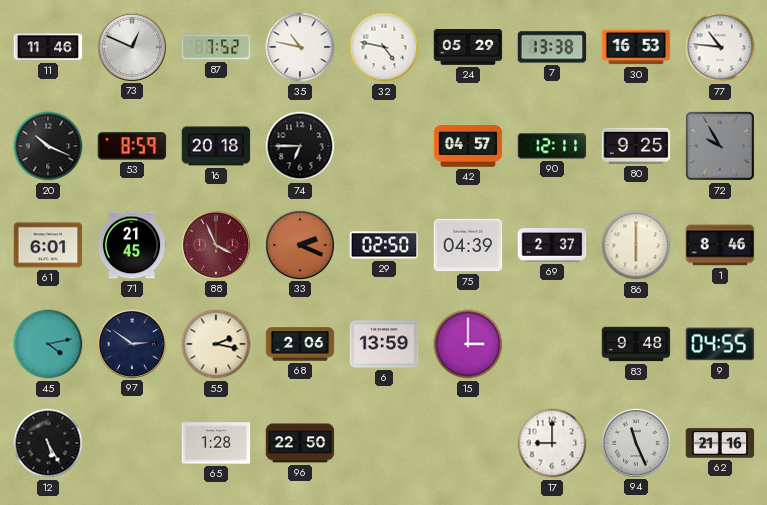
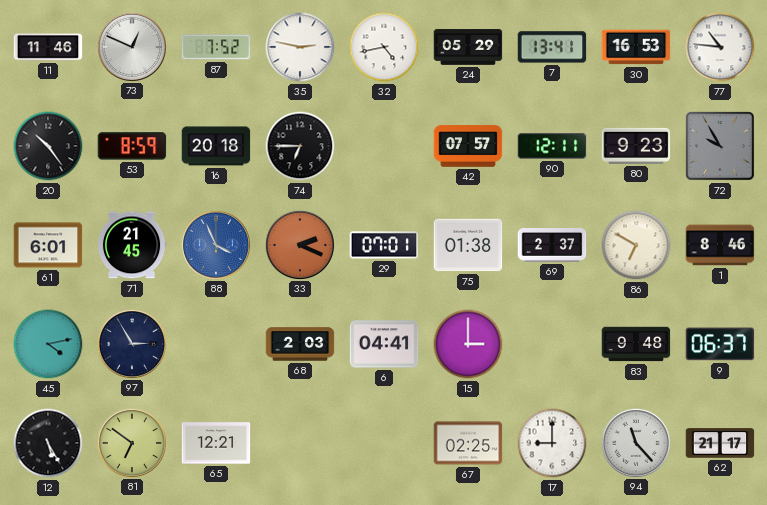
35: 10:47 -> 2:47 (300, 47)
32: 4:47 -> 4:43 (384, 47)
7: 13:38 -> 13:41 (552, 47)
20: 10:19 -> 10:24 (48, 146)
42: 04:57 -> 07:57 (468, 146)
80: 9:25 -> 9:23 (636, 146)
88 dial: burgundy -> blue (215, 244)
29: 02:50 -> 07:01 (384, 245)
75: 04:39 -> 01:38 (468, 245)
86: 6:00 -> 6:50 (636, 245)
97: 2:51 -> 2:55 (131, 343)
55: 2:17 -> none (216, 344)
68: 2:06 -> 2:03 (300, 344)
6: 13:59 -> 04:41 (384, 344)
9: 04:55 -> 06:37 (720, 344)
81: none -> 6:51 (131, 442)
65: 1:28 -> 12:21 (216, 443)
96: 22:50 -> none (300, 443)
67: none -> 02:25 (468, 443)
94: 11:26 -> 11:23 (635, 442)
62: 21:16 -> 21:17 (720, 443)
